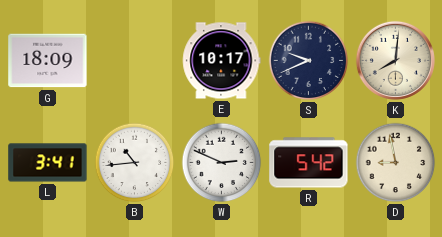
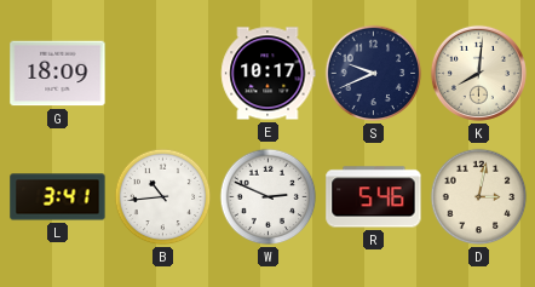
R: 5:42 -> 5:46 (374, 197)
D: 8:58 -> 3:02 (479, 197)
